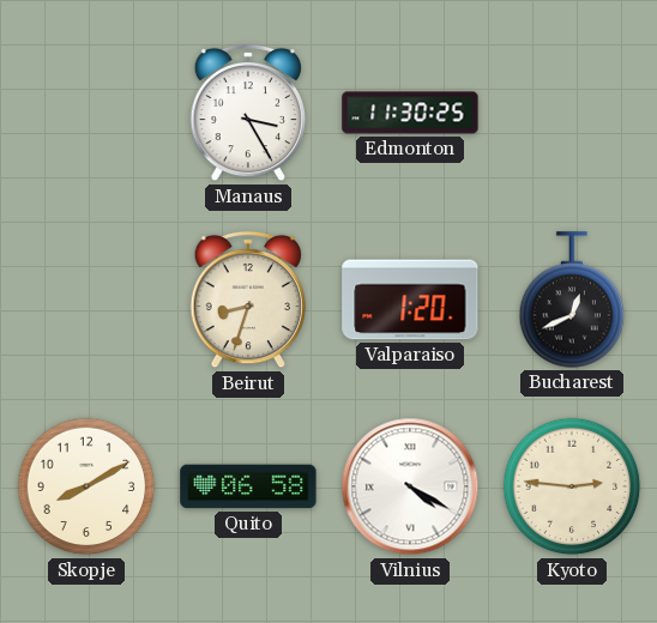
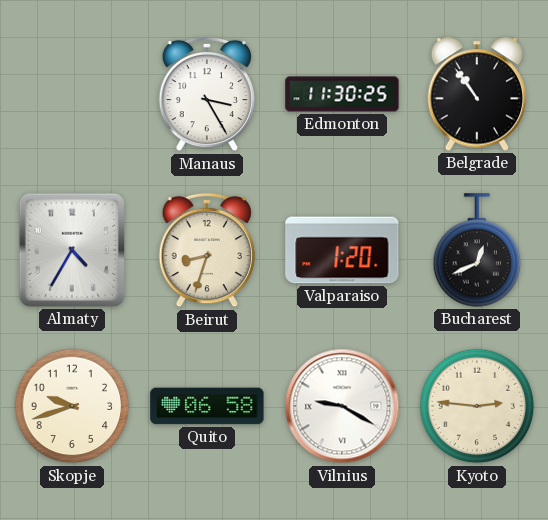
Belgrade: none -> 10:54 (476, 94)
Almaty: none -> 4:35 (72, 250)
Skopje: 8:10 -> 9:42 (72, 406)
Vilnius: 4:20 -> 9:20 (342, 406)
